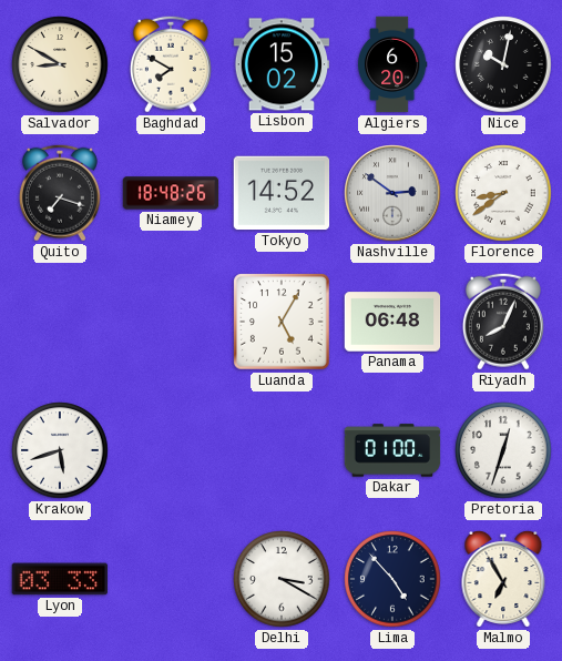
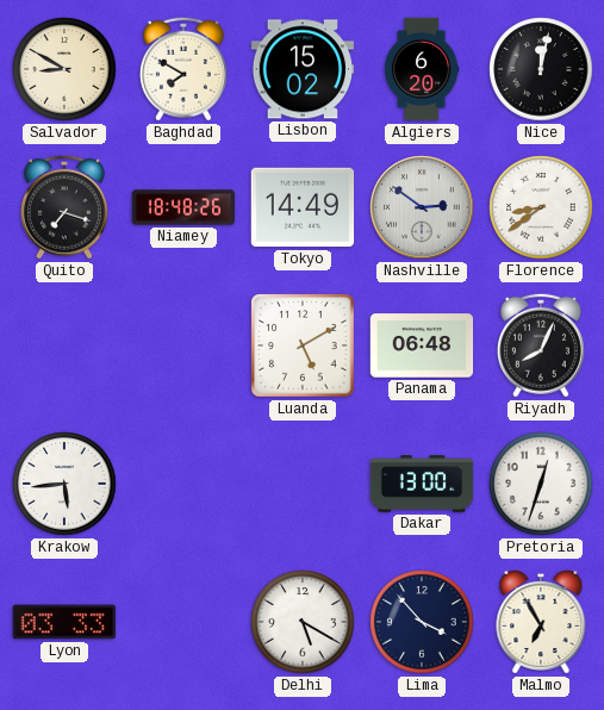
Nice: 10:02 -> 12:02 (541, 69)
Tokyo: 14:52 -> 14:49 (303, 207)
Luanda: 5:05 -> 5:10 (303, 345)
Krakow: 5:42 -> 5:44 (64, 484)
Dakar: 01:00 -> 13:00 (422, 484)
Delhi: 3:20 -> 5:20 (303, 622)
Lima: 4:53 -> 3:53 (422, 622)
